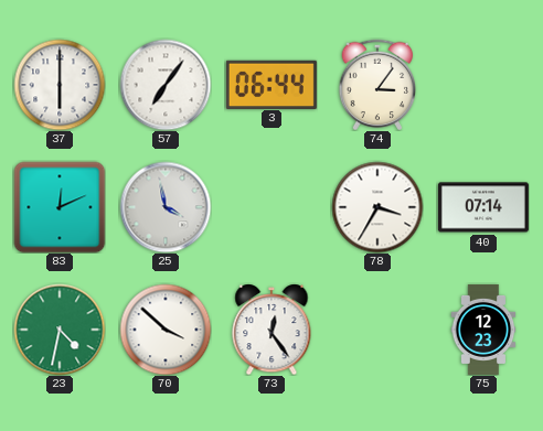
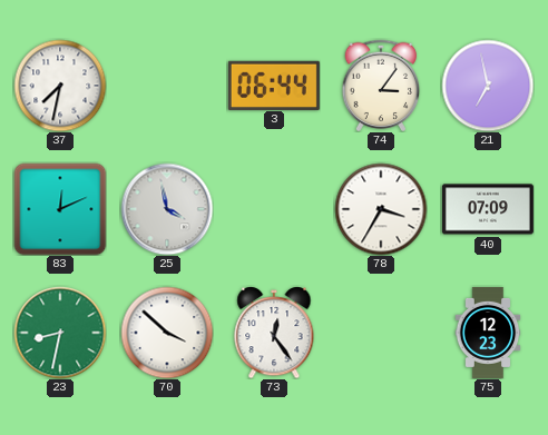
37: 6:00 -> 7:32 (60, 86)
57: 7:06 -> none (166, 85)
21: none -> 6:58 (488, 86)
40: 07:14 -> 07:09 (488, 209)
23: 4:32 -> 8:32 (60, 333)
